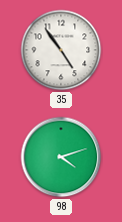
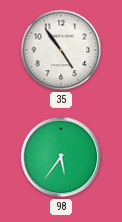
98: 4:12 -> 5:36 (61, 157)
